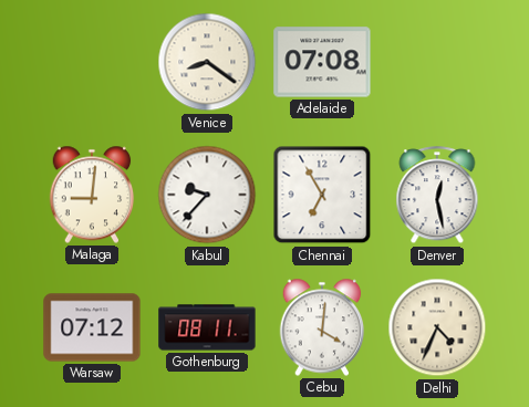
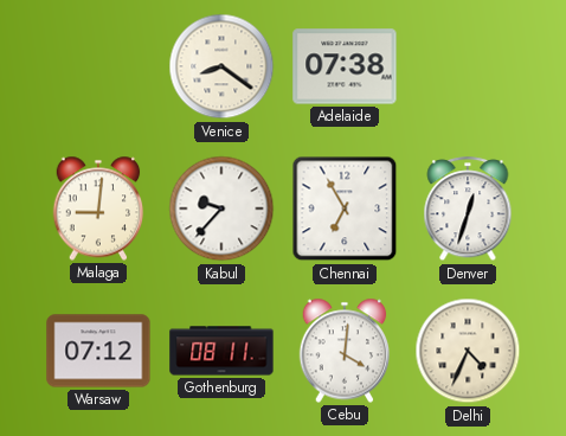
Adelaide: 07:08 -> 07:38 (345, 66)
Denver: 12:28 -> 12:33 (468, 210)
